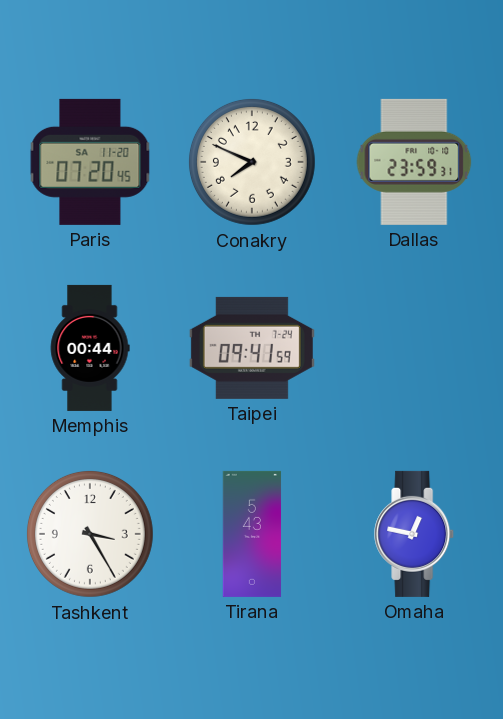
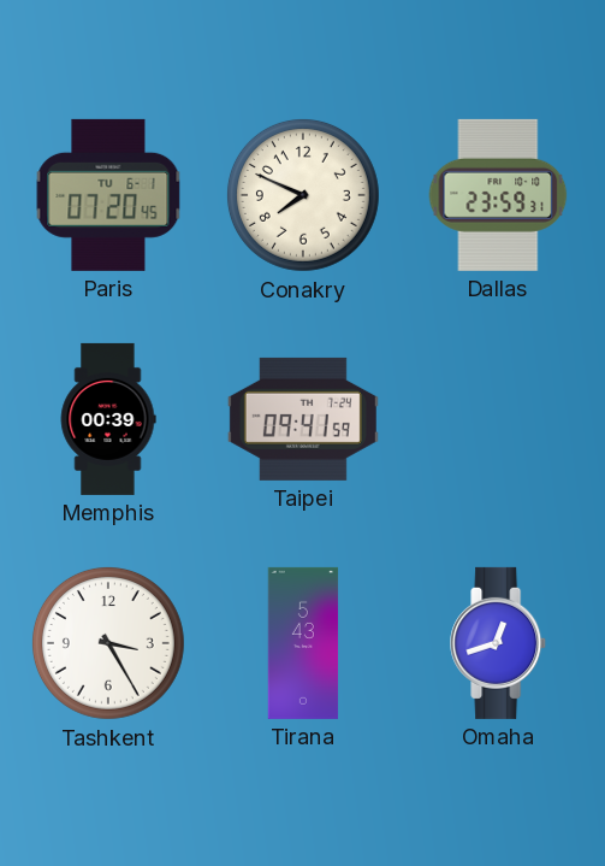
Paris date: SA 11-20 -> TU 6-1 (108, 195)
Memphis: 00:44 -> 00:39 (108, 419)
Omaha: 12:47 -> 12:42 (499, 643)
